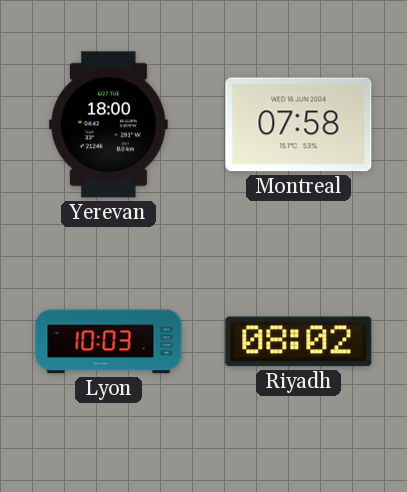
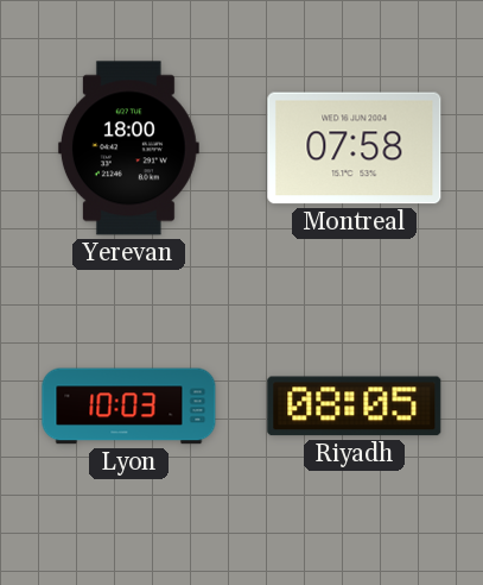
Riyadh: 08:02 -> 08:05 (355, 407)
